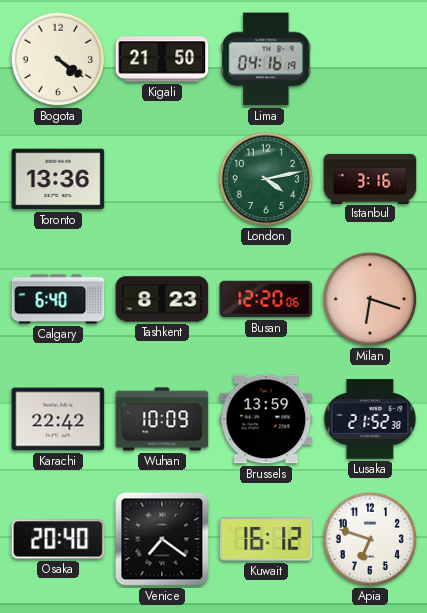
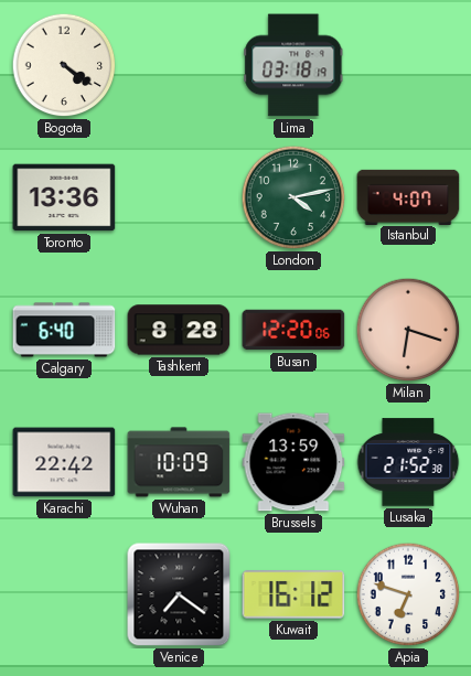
Kigali: 21:50 -> none (162, 59)
Lima: 04:16 -> 03:18 (293, 65)
Istanbul: 3:16 -> 4:07 (408, 196)
Tashkent: 8:23 -> 8:28 (179, 330)
Osaka: 20:40 -> none (58, 539)
